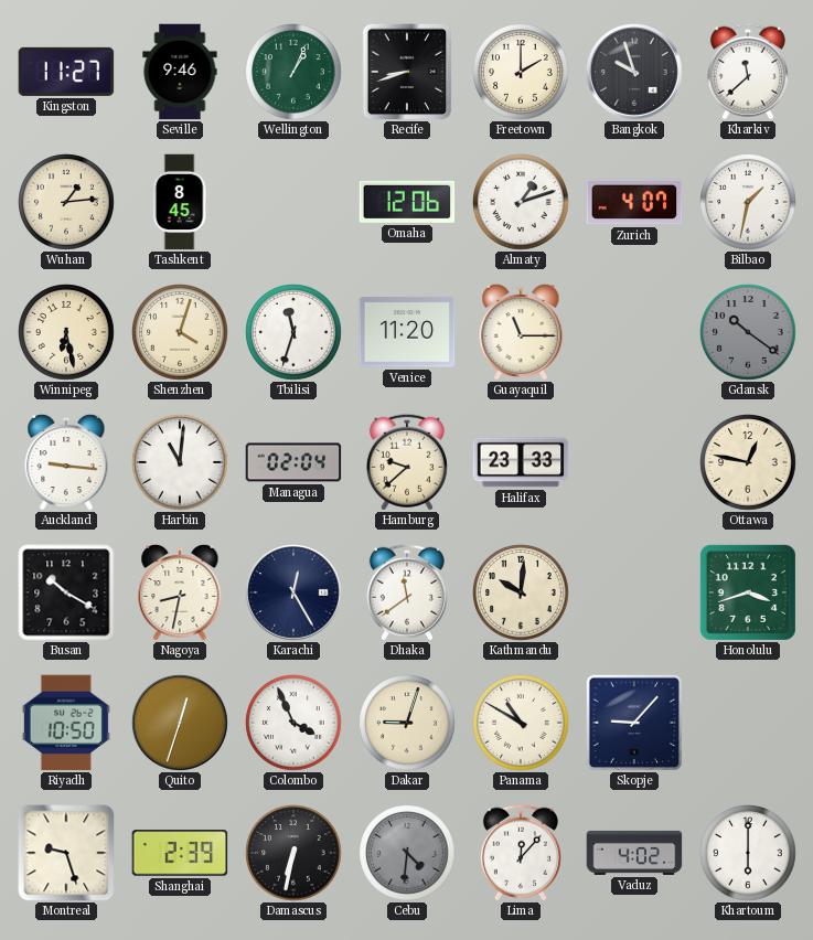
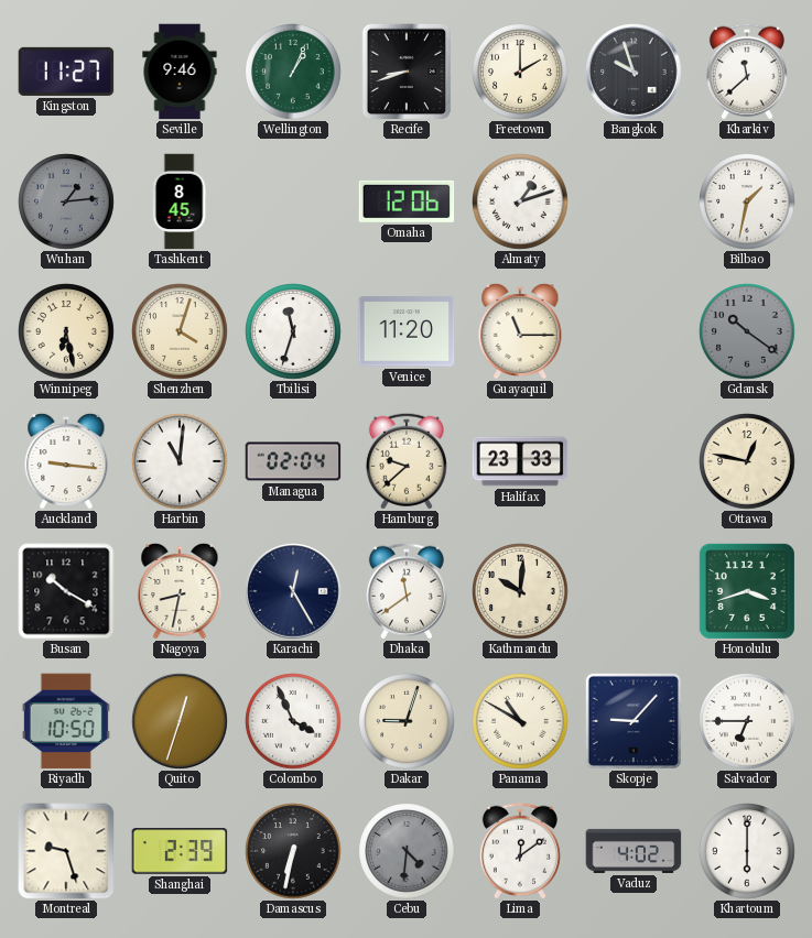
Wuhan dial: cream -> grey (66, 201)
Zurich: 4:07 -> none (634, 202)
Salvador: none -> 6:45 (747, 721)
Lima: 12:07 -> 12:09 (520, 851)
